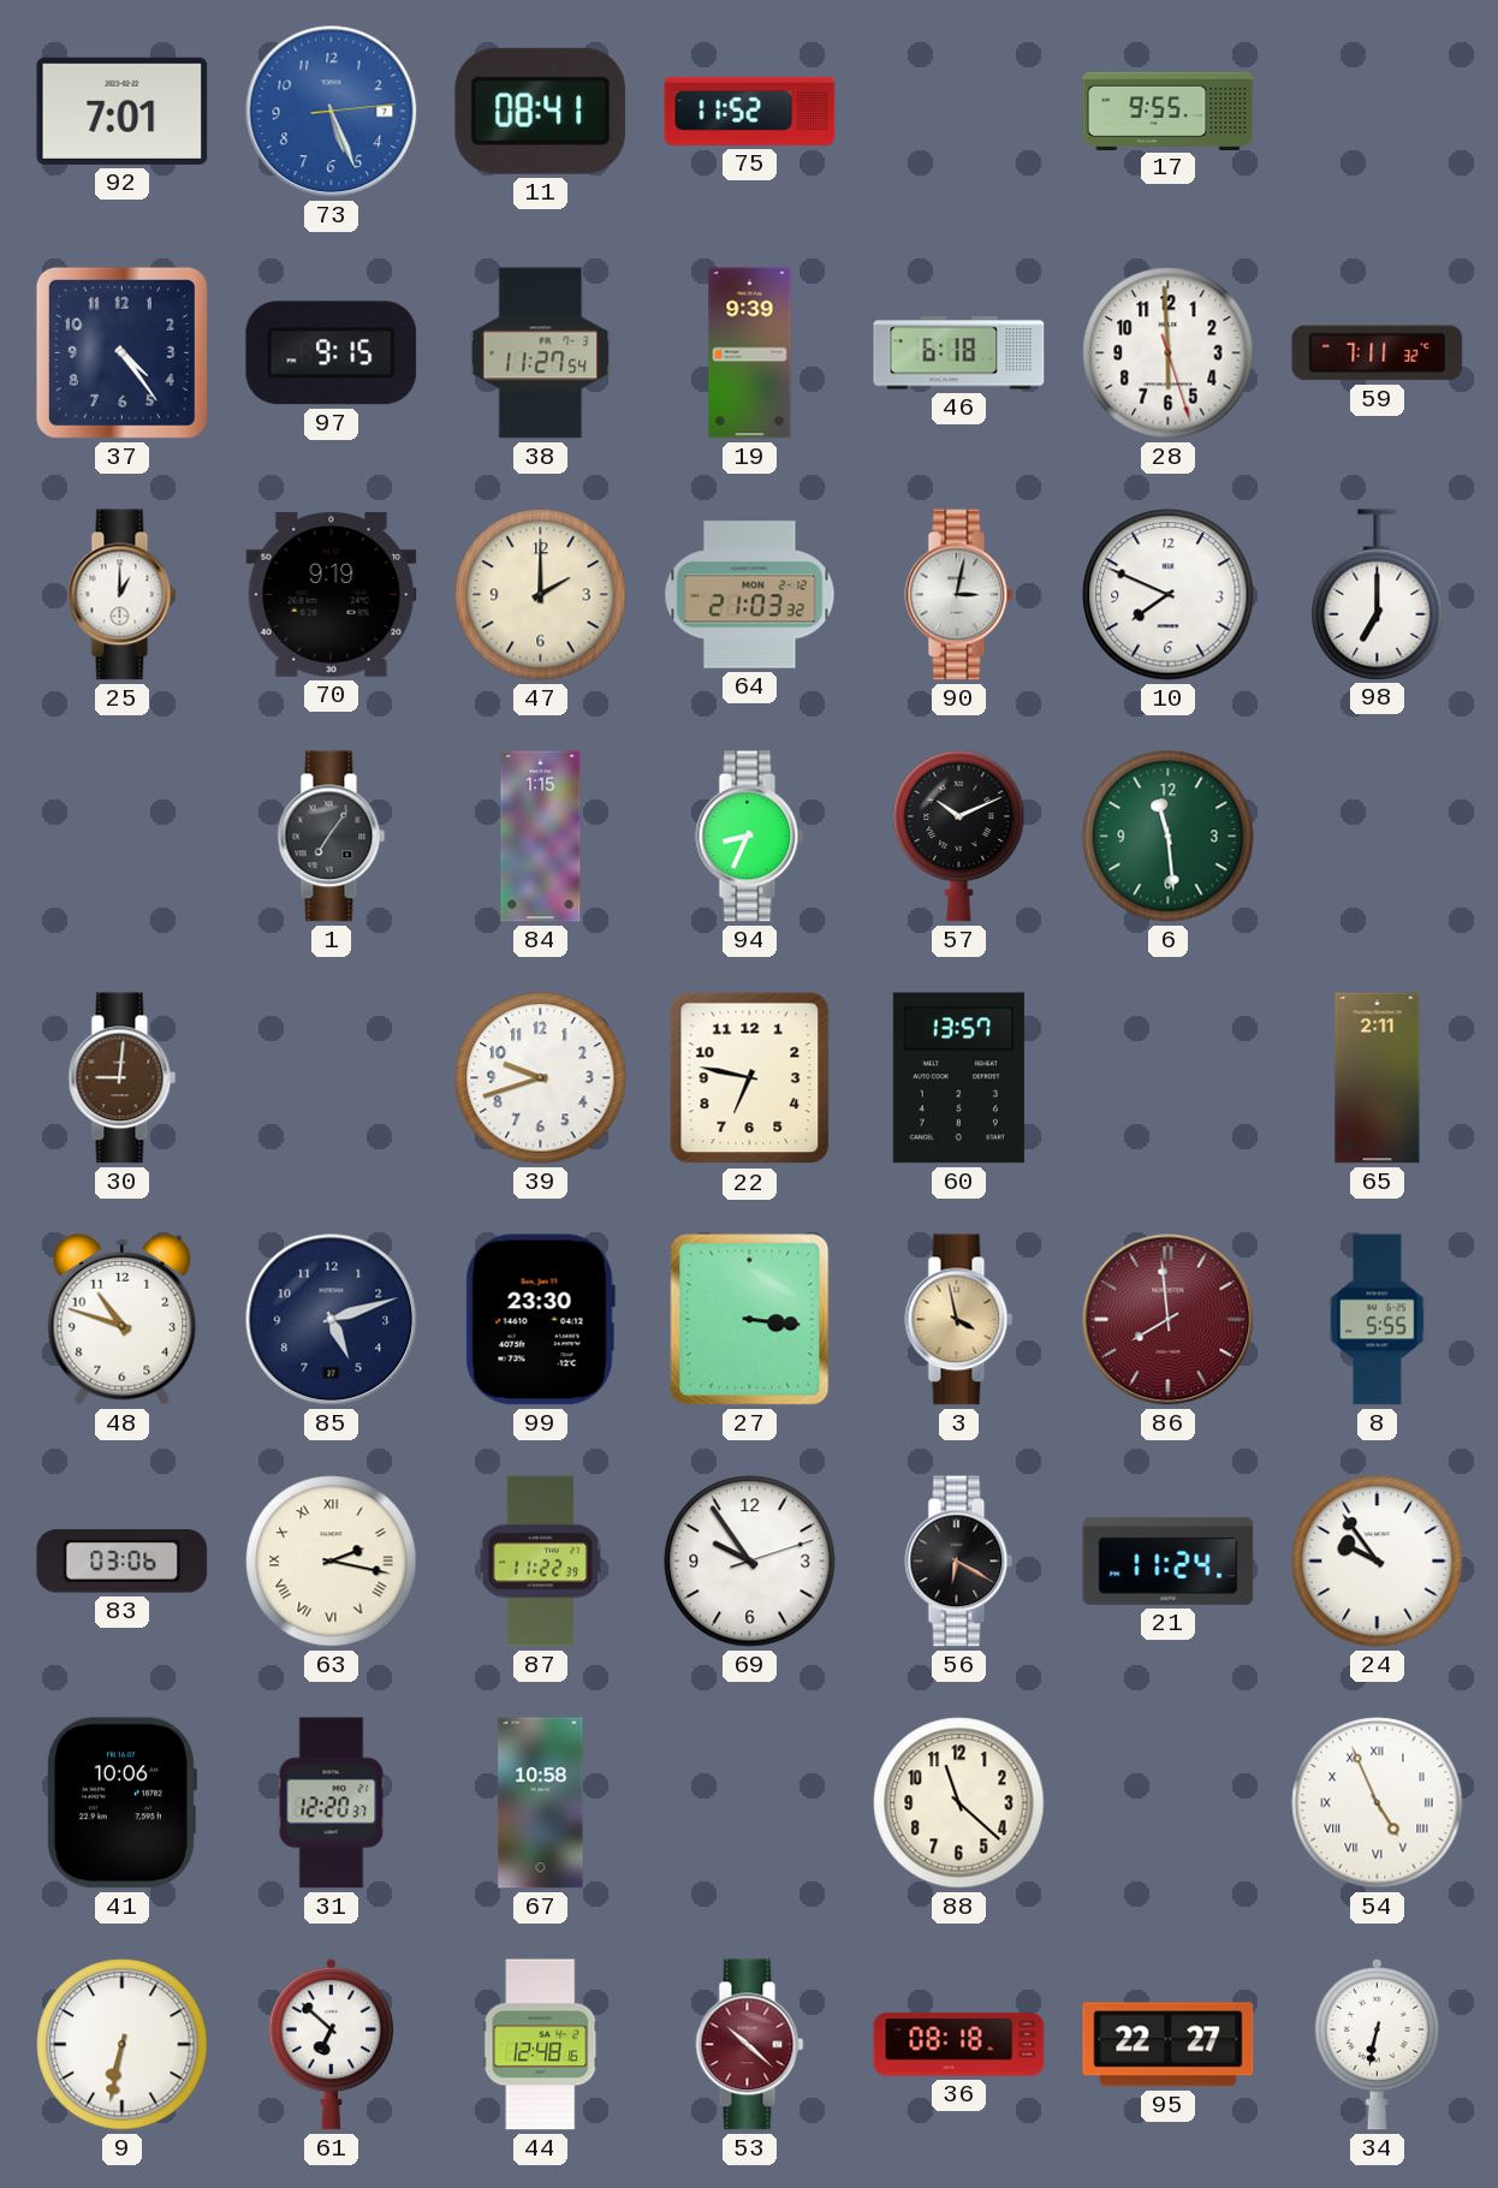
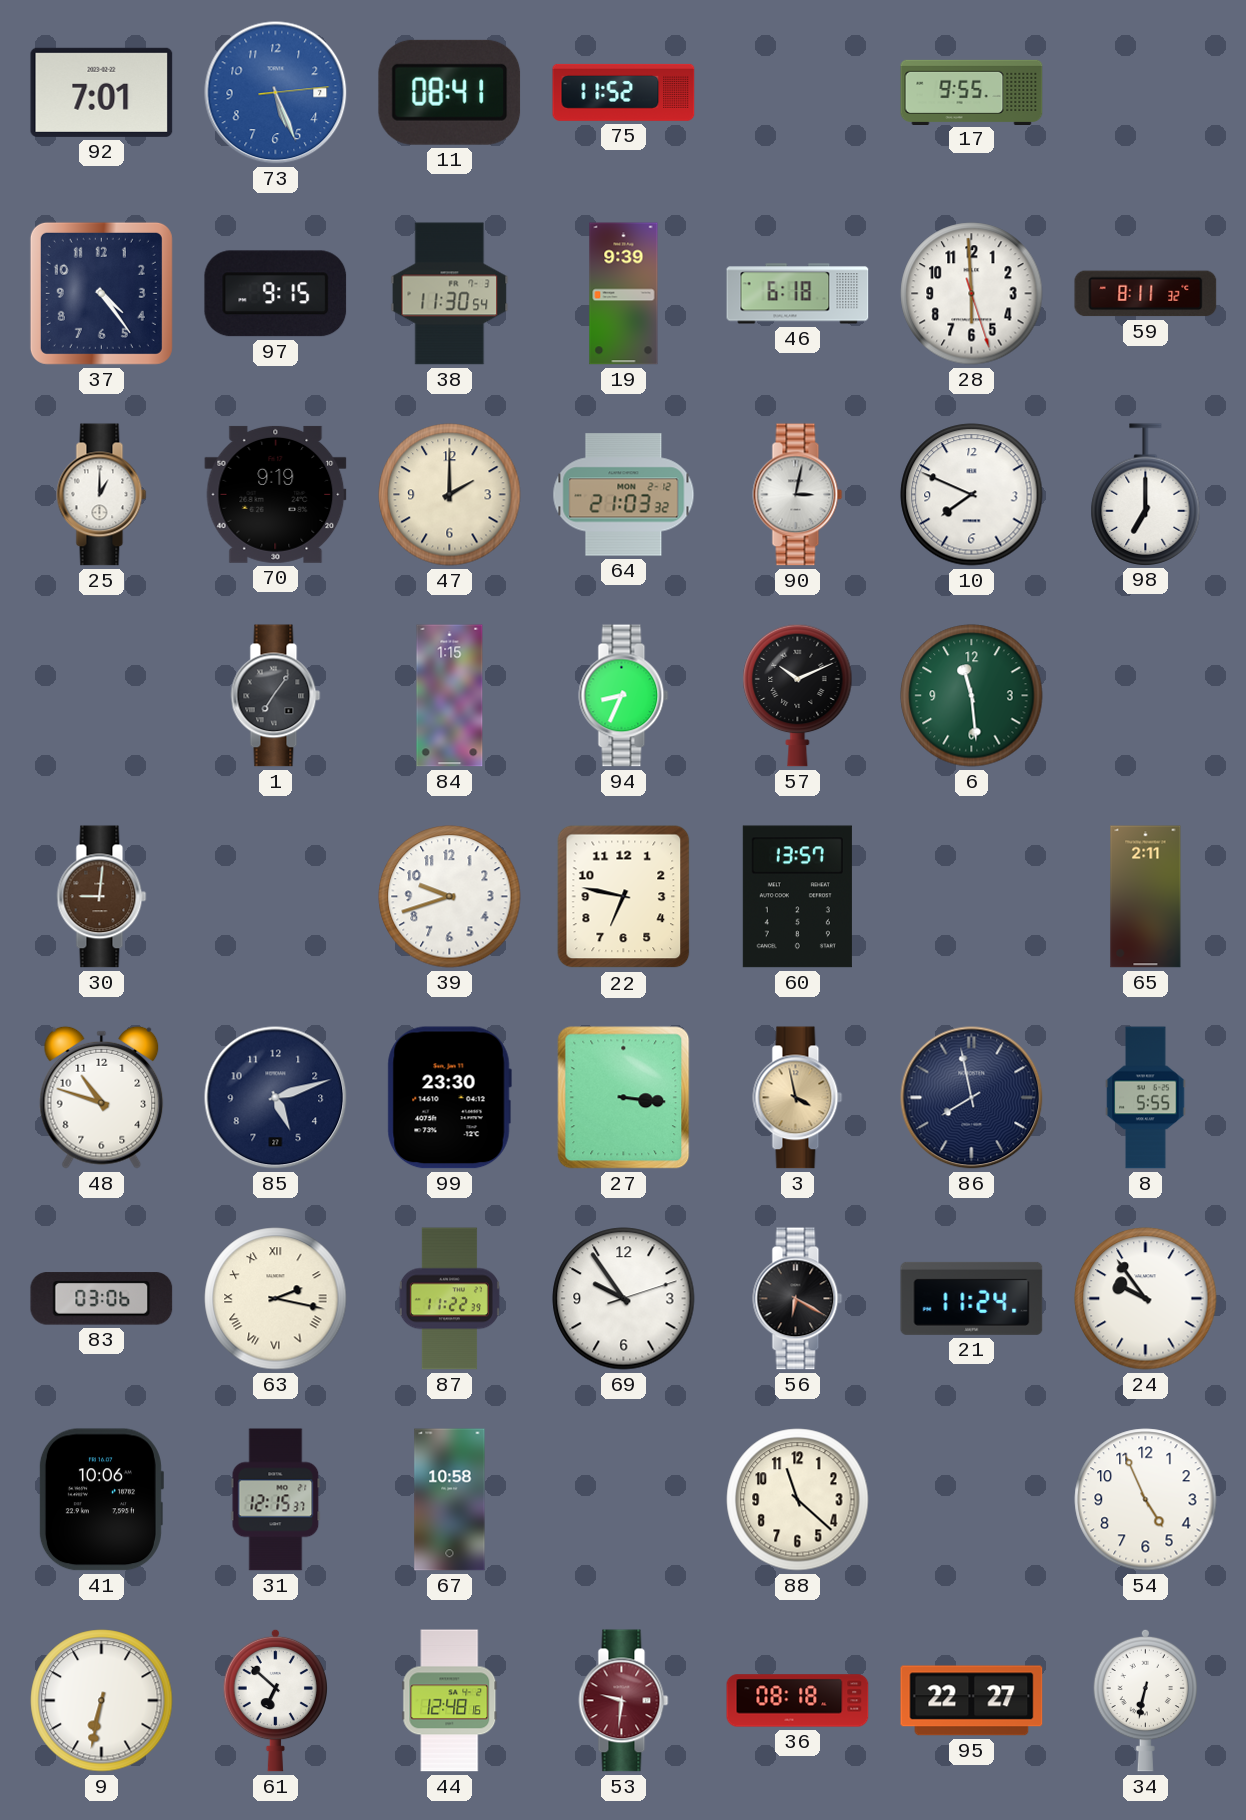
38: 11:27 -> 11:30 (450, 294)
59: 7:11 -> 8:11 (1146, 294)
86: 7:59 -> 7:58 (972, 1098)
86 dial: burgundy -> navy (972, 1098)
31: 12:20 -> 12:15 (276, 1500)
54 numerals: Roman -> Arabic (1146, 1500)
53: 10:22 -> 9:31 (624, 1701)
